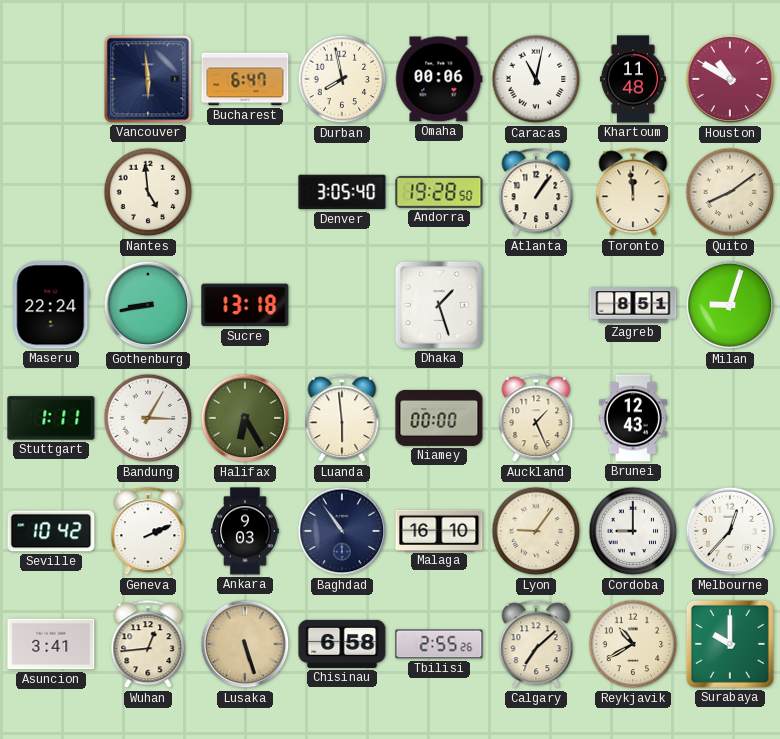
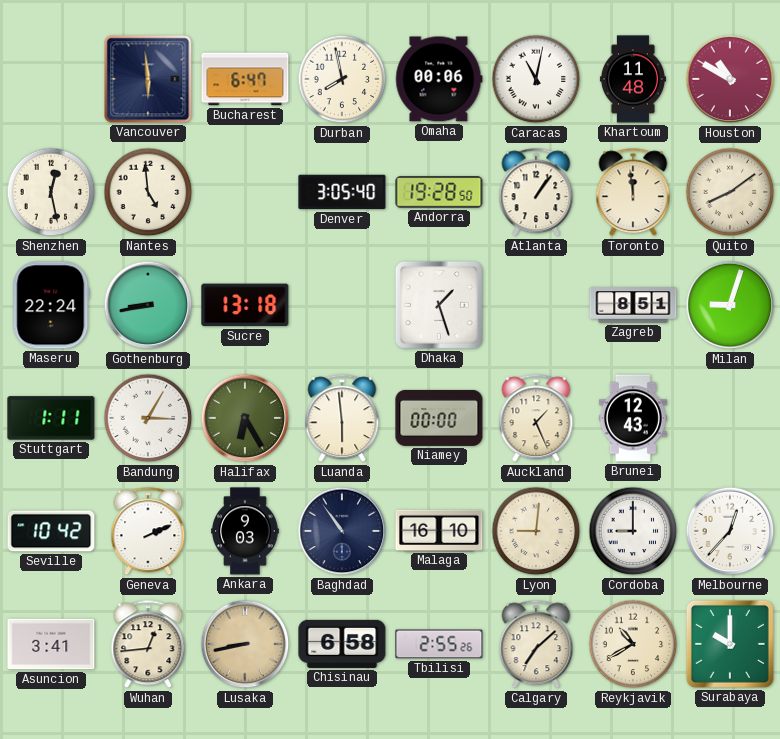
Shenzhen: none -> 12:28 (51, 192)
Lyon: 9:06 -> 9:01 (536, 531)
Lusaka: 5:27 -> 8:43 (245, 644)
